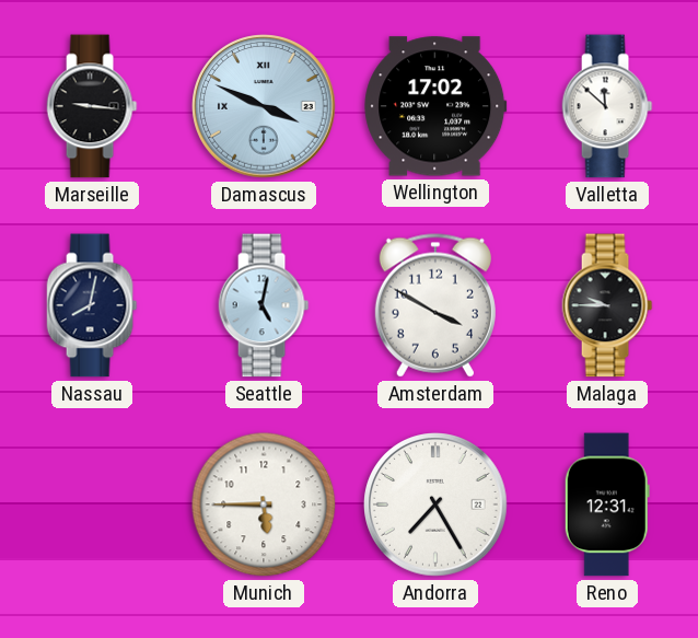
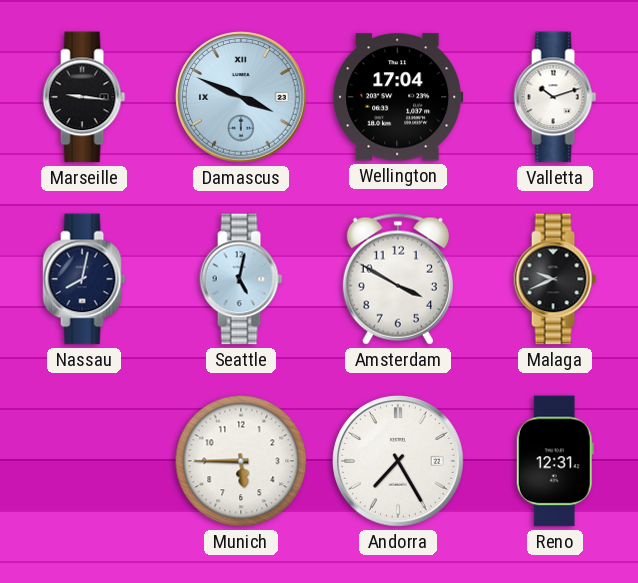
Wellington: 17:02 -> 17:04 (398, 97)
Valletta: 11:52 -> 10:12 (555, 97)
Malaga: 9:45 -> 9:41 (555, 279)
